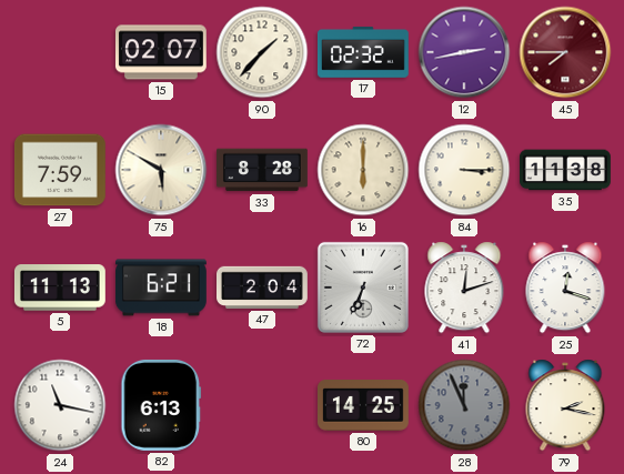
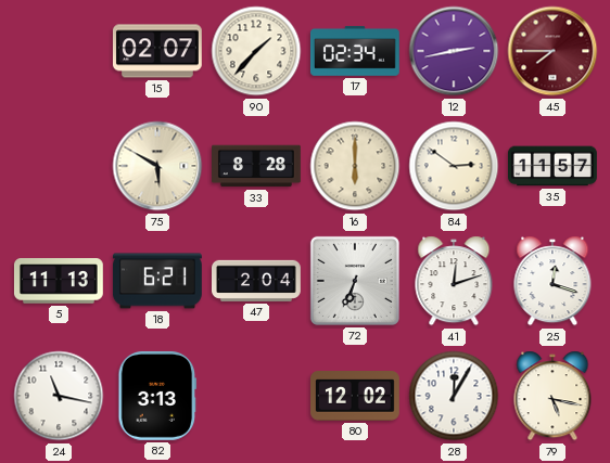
17: 02:32 -> 02:34 (355, 51)
27: 7:59 -> none (60, 170)
84: 3:15 -> 2:51 (454, 166)
35: 11:38 -> 11:57 (554, 166)
82: 6:13 -> 3:13 (157, 396)
80: 14:25 -> 12:02 (356, 397)
28: 11:56 -> 12:05 (454, 396)
28 dial: grey -> white (454, 396)
79: 2:17 -> 5:17 (552, 396)
